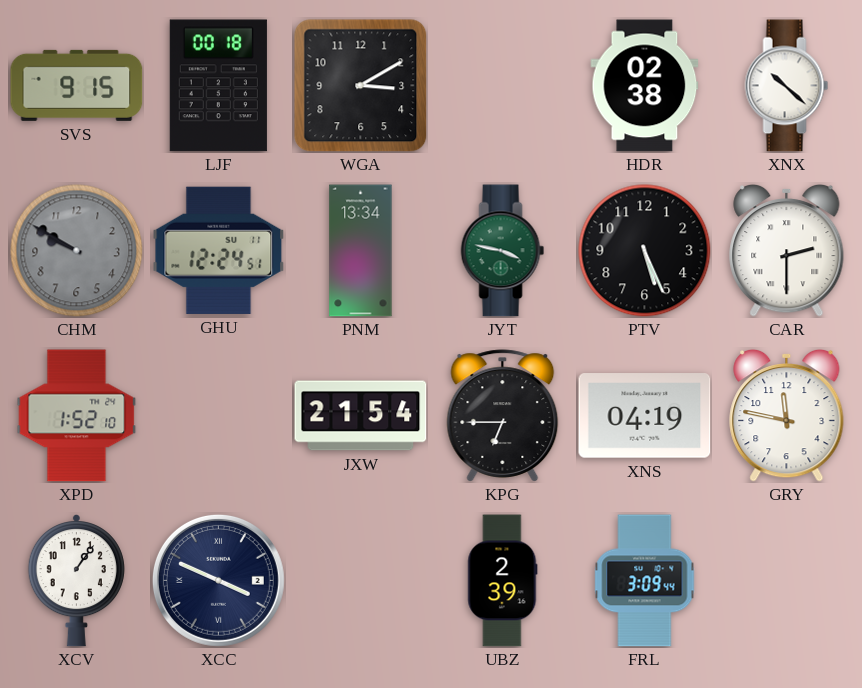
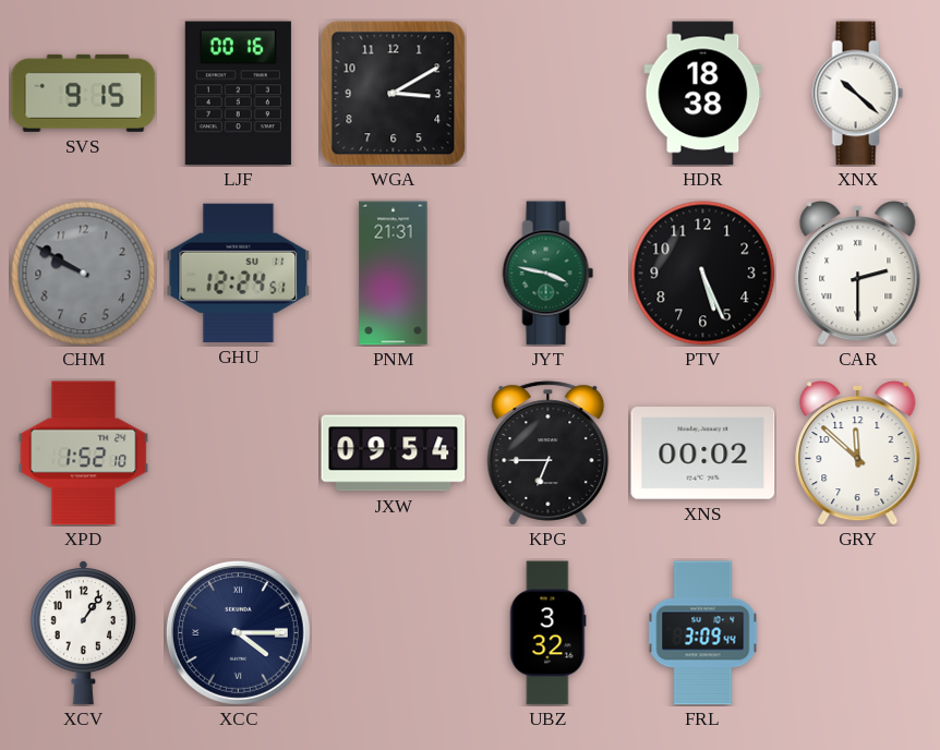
LJF: 00:18 -> 00:16 (238, 94)
HDR: 02:38 -> 18:38 (703, 94)
PNM: 13:34 -> 21:31 (394, 274)
JXW: 21:54 -> 09:54 (394, 453)
XNS: 04:19 -> 00:02 (703, 453)
GRY: 11:47 -> 11:52 (858, 452)
XCC: 3:49 -> 4:15 (238, 632)
UBZ: 2:39 -> 3:32 (549, 633)
